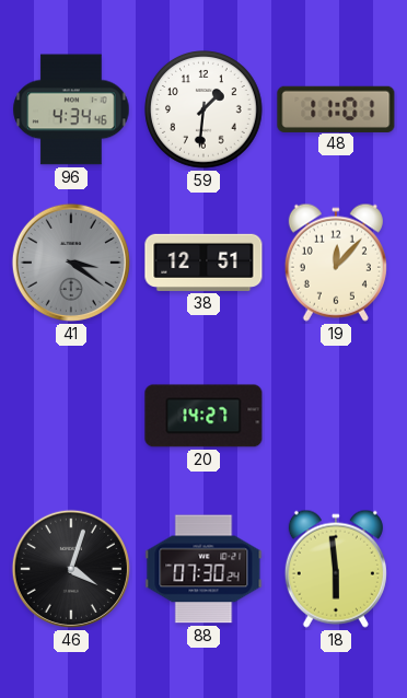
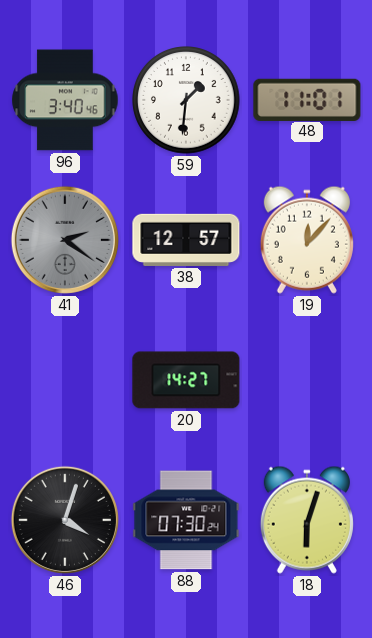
96: 4:34 -> 3:40 (65, 100)
41: 3:21 -> 2:21 (65, 240)
38: 12:51 -> 12:57 (186, 240)
18: 5:59 -> 6:03 (307, 520)
